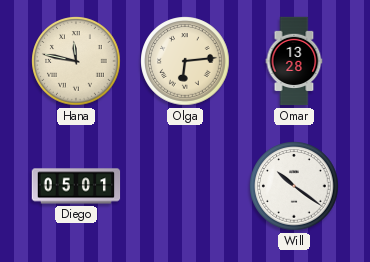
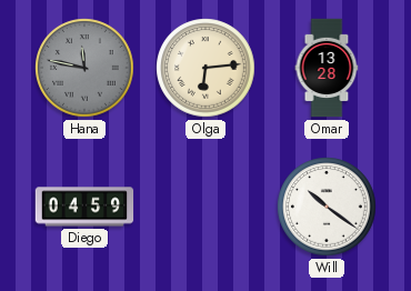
Hana dial: cream -> grey (84, 68)
Diego: 05:01 -> 04:59 (84, 207)
